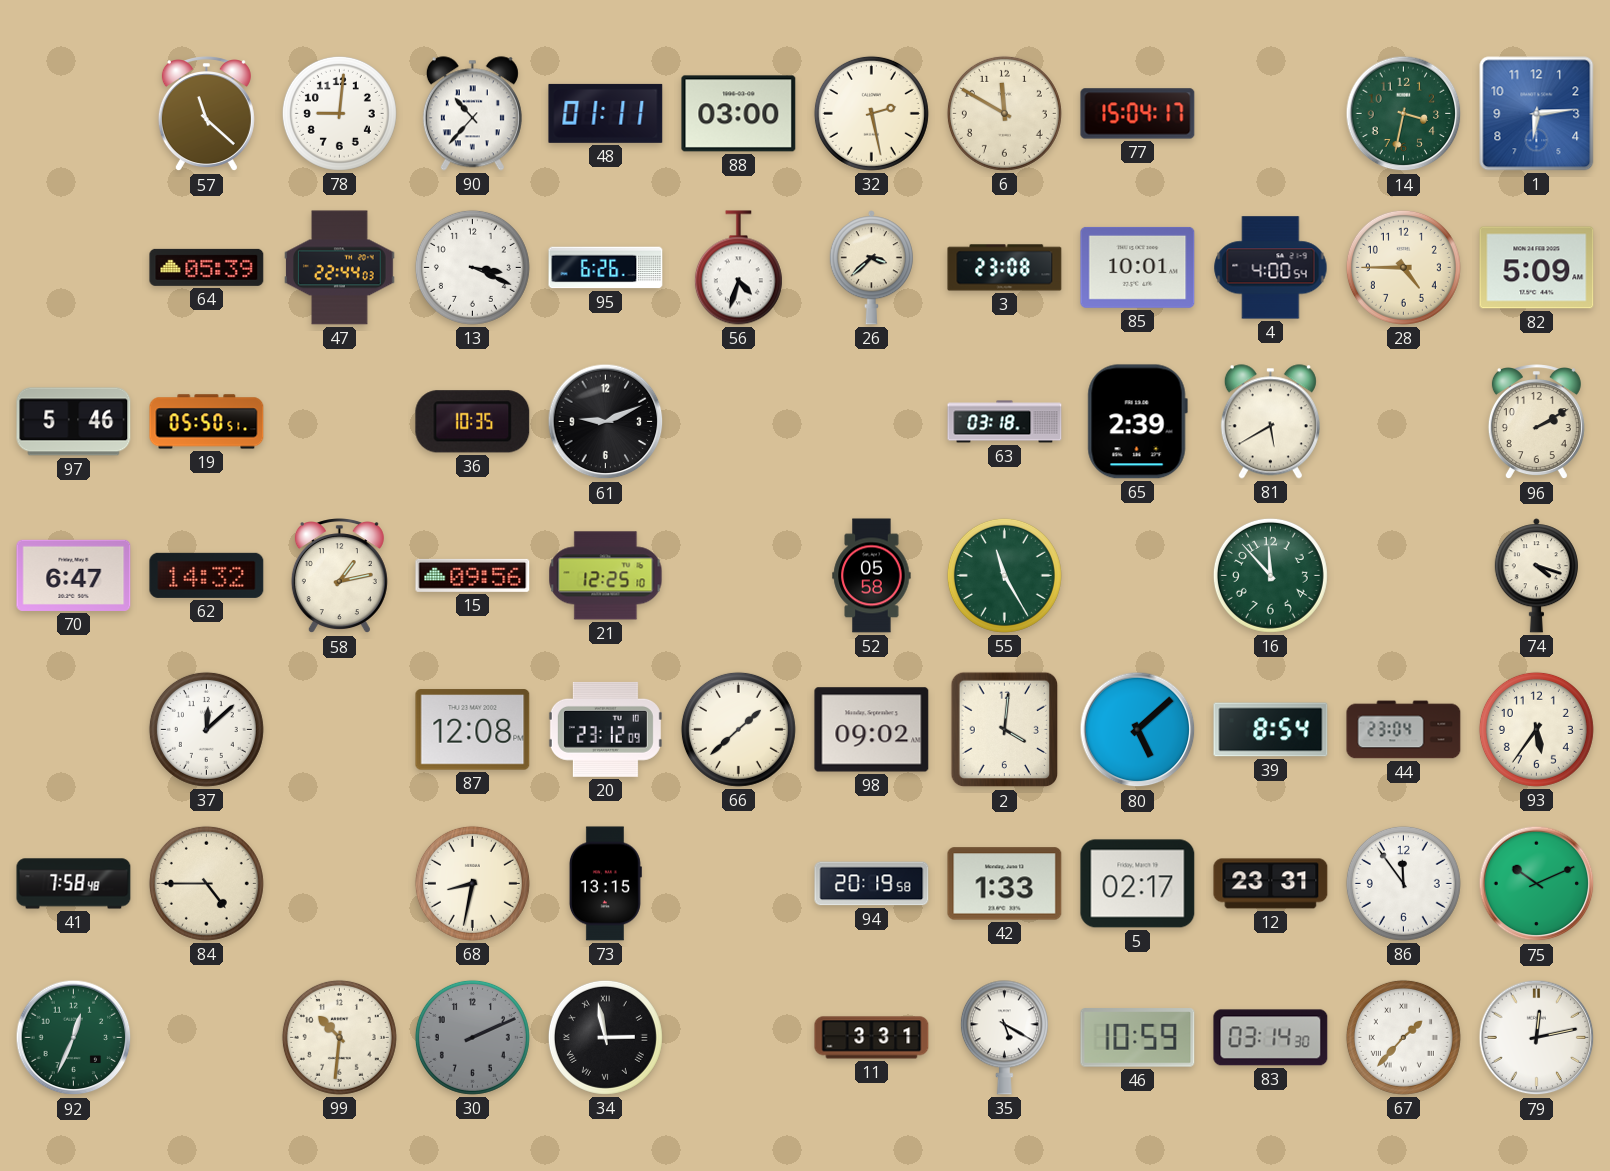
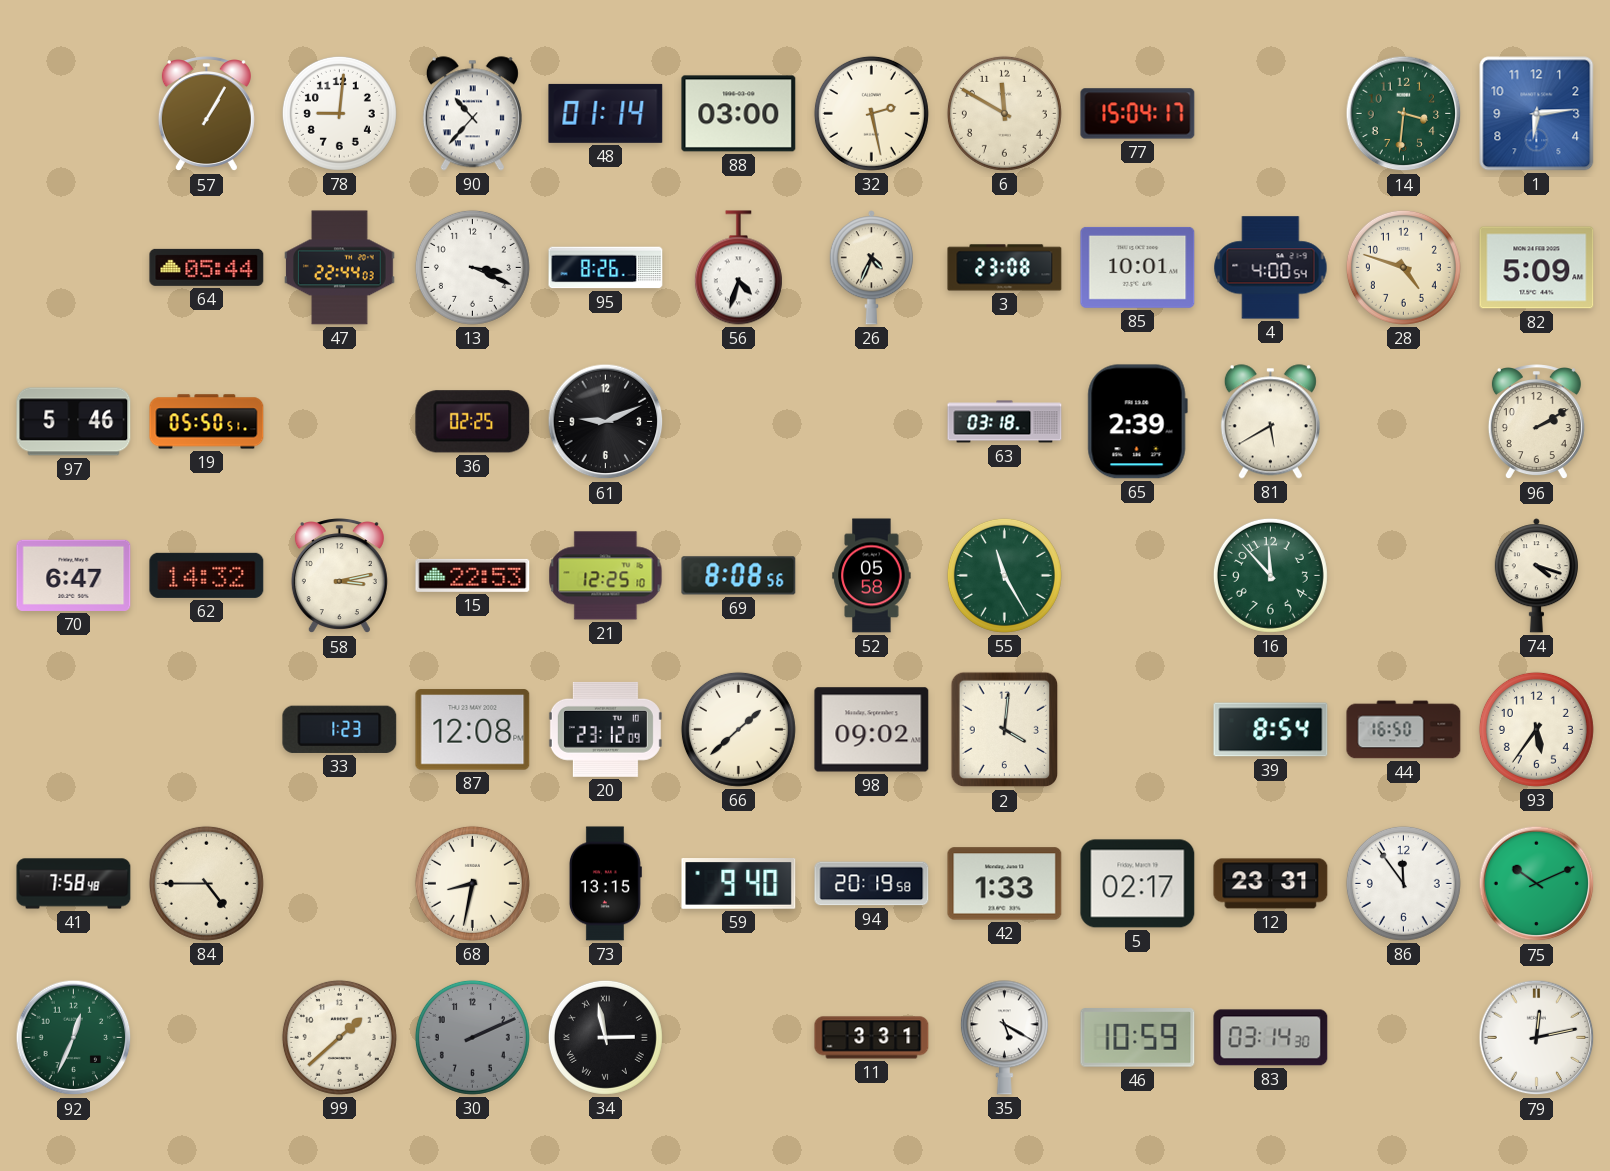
57: 11:22 -> 1:05 (206, 114)
48: 01:11 -> 01:14 (606, 113)
14: 3:32 -> 3:31 (1404, 114)
64: 05:39 -> 05:44 (207, 267)
95: 6:26 -> 8:26 (606, 268)
26: 3:38 -> 4:34 (871, 268)
28: 4:45 -> 4:48 (1403, 267)
36: 10:35 -> 02:25 (473, 422)
58: 1:13 -> 3:13 (339, 576)
15: 09:56 -> 22:53 (473, 575)
69: none -> 8:08 (739, 576)
37: 12:08 -> none (206, 729)
33: none -> 1:23 (340, 729)
80: 5:08 -> none (1138, 730)
44: 23:04 -> 16:50 (1404, 730)
59: none -> 9:40 (739, 884)
99: 10:31 -> 1:38 (339, 1037)
67: 1:37 -> none (1403, 1037)
